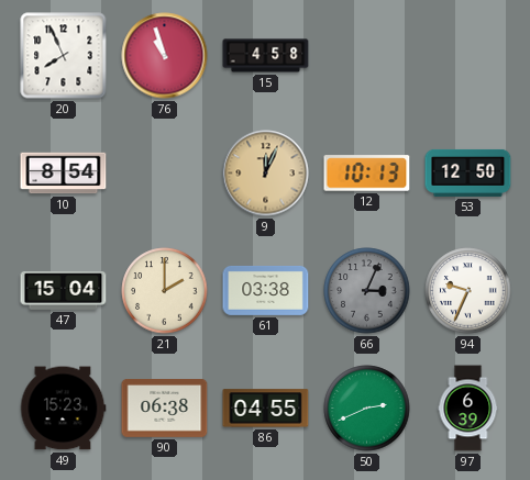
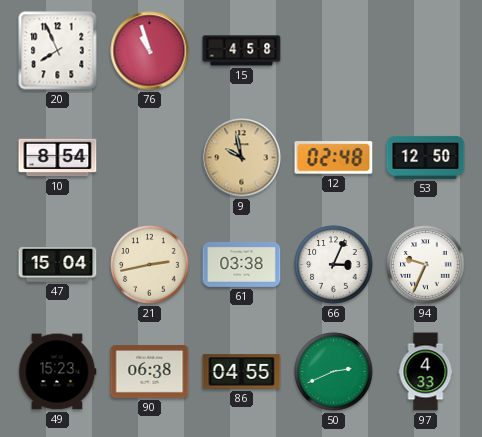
9: 12:04 -> 9:58 (242, 158)
12: 10:13 -> 02:48 (334, 158)
21: 2:00 -> 2:43 (150, 265)
66 dial: grey -> white (334, 265)
97: 6:39 -> 4:33 (426, 372)
